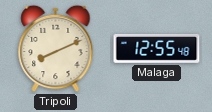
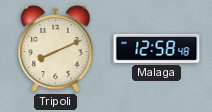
Malaga: 12:55 -> 12:58 (157, 49)
